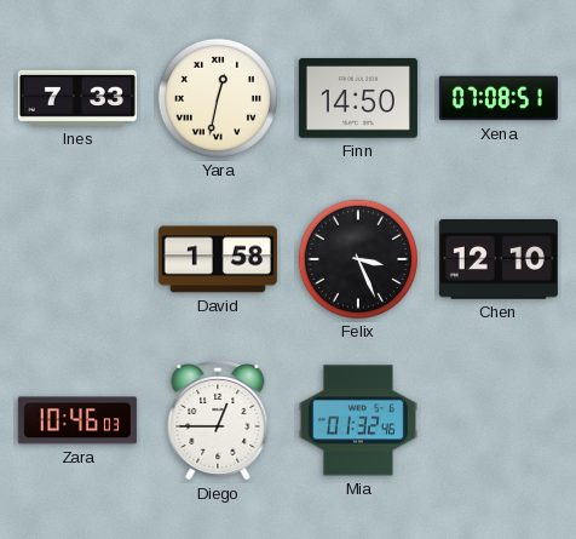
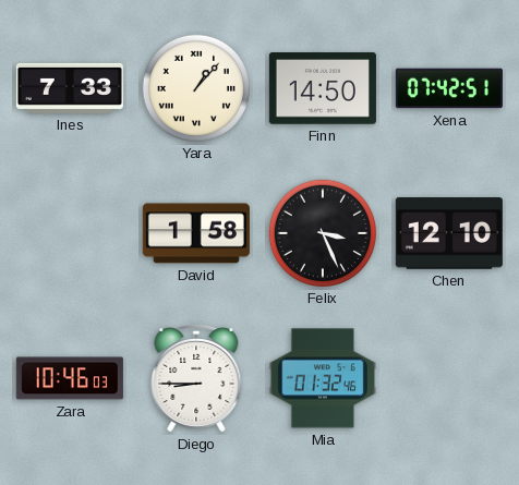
Yara: 12:32 -> 1:07 (196, 88)
Xena: 07:08 -> 07:42 (449, 88)
Diego: 12:45 -> 8:45 (196, 378)
